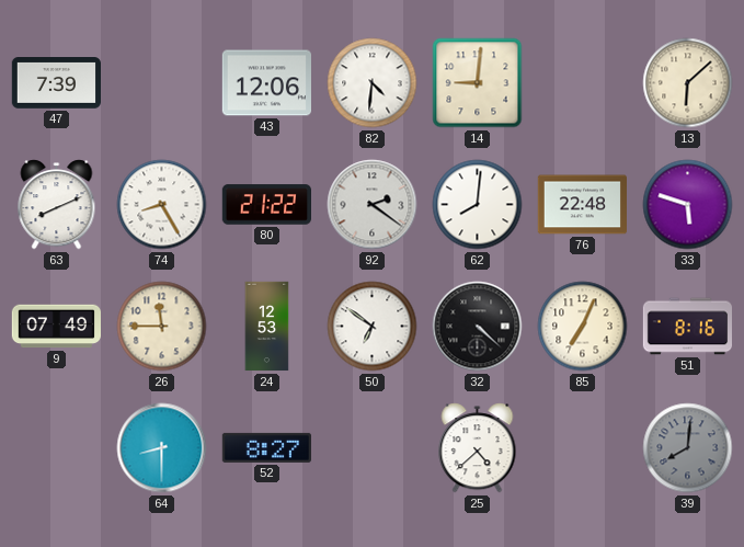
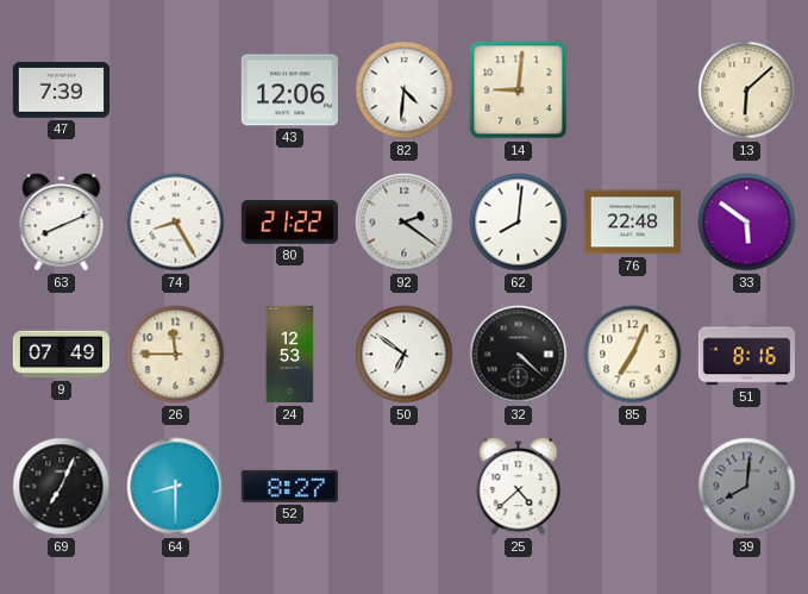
33: 5:48 -> 5:51 (747, 223)
69: none -> 7:04 (62, 487)
